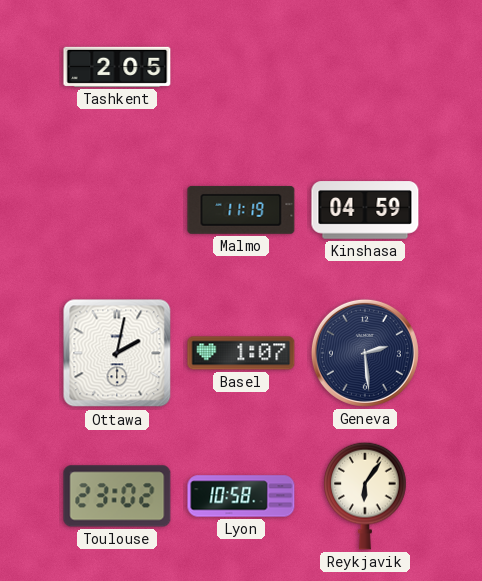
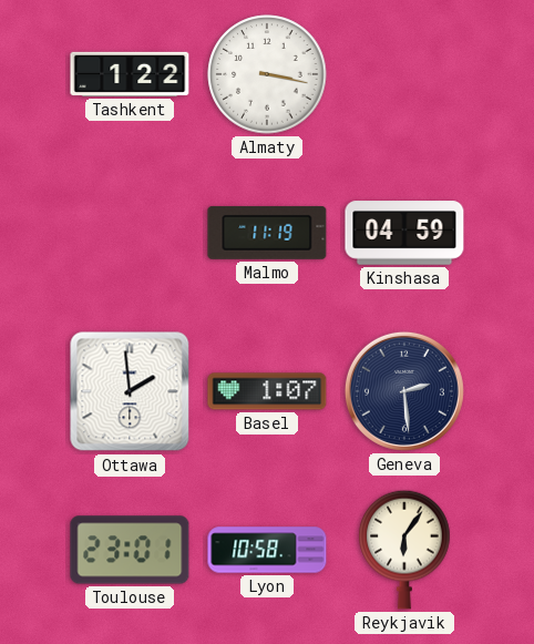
Tashkent: 2:05 -> 1:22 (130, 74)
Almaty: none -> 3:17 (267, 74)
Ottawa: 2:02 -> 1:59 (130, 391)
Toulouse: 23:02 -> 23:01 (130, 550)
